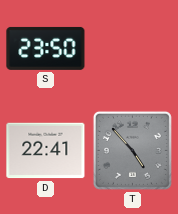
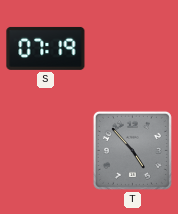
S: 23:50 -> 07:19 (46, 48)
D: 22:41 -> none (46, 151)
